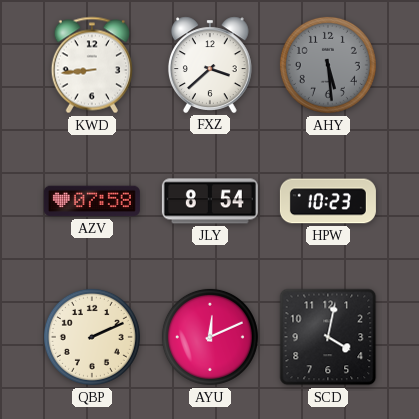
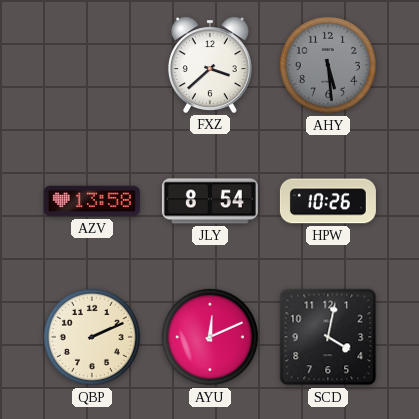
KWD: 8:44 -> none (92, 65)
AZV: 07:58 -> 13:58 (92, 201)
HPW: 10:23 -> 10:26 (328, 201)
